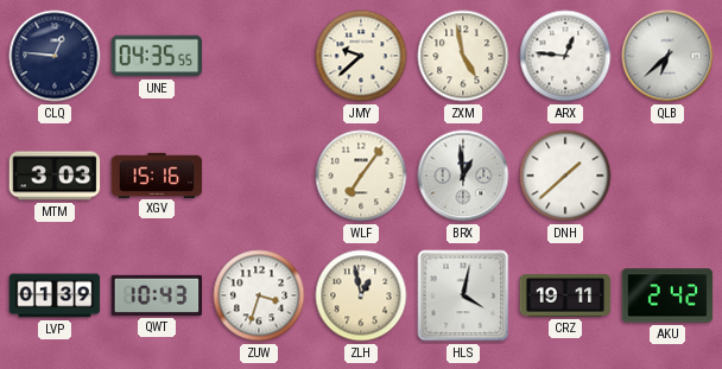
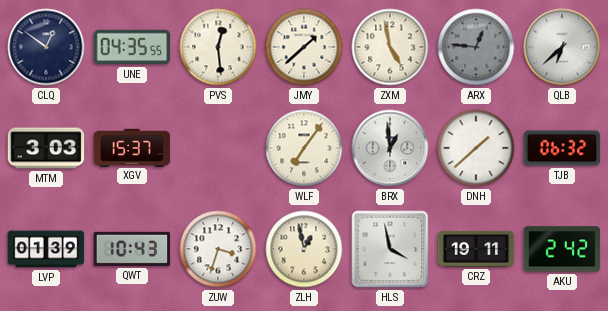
CLQ: 12:46 -> 12:51 (46, 47)
PVS: none -> 12:29 (218, 47)
JMY: 9:38 -> 1:38 (304, 47)
ARX dial: white -> grey (476, 47)
XGV: 15:16 -> 15:37 (132, 147)
TJB: none -> 06:32 (562, 148)
HLS: 4:02 -> 3:58 (390, 249)
